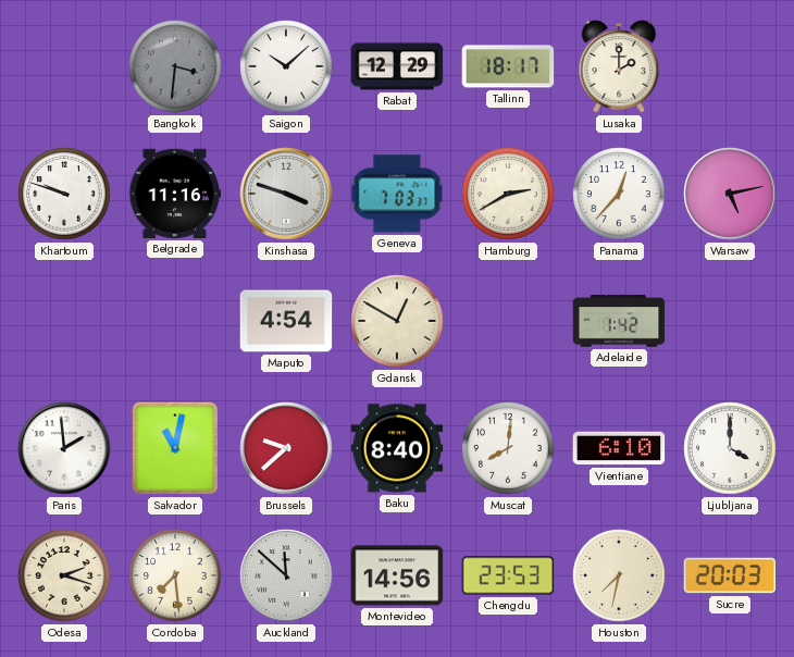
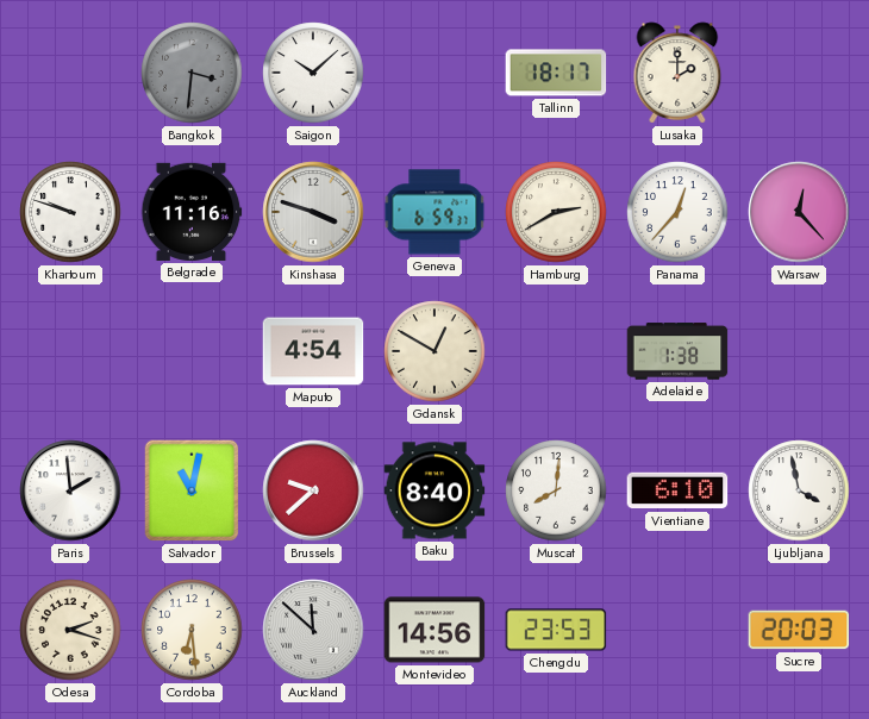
Rabat: 12:29 -> none (397, 66)
Geneva: 7:03 -> 6:59 (434, 212)
Warsaw: 5:13 -> 12:23 (799, 212)
Adelaide: 1:42 -> 1:38 (677, 351)
Ljubljana: 4:00 -> 3:58 (799, 490)
Cordoba: 7:29 -> 6:29 (192, 630)
Houston: 7:32 -> none (619, 575)
